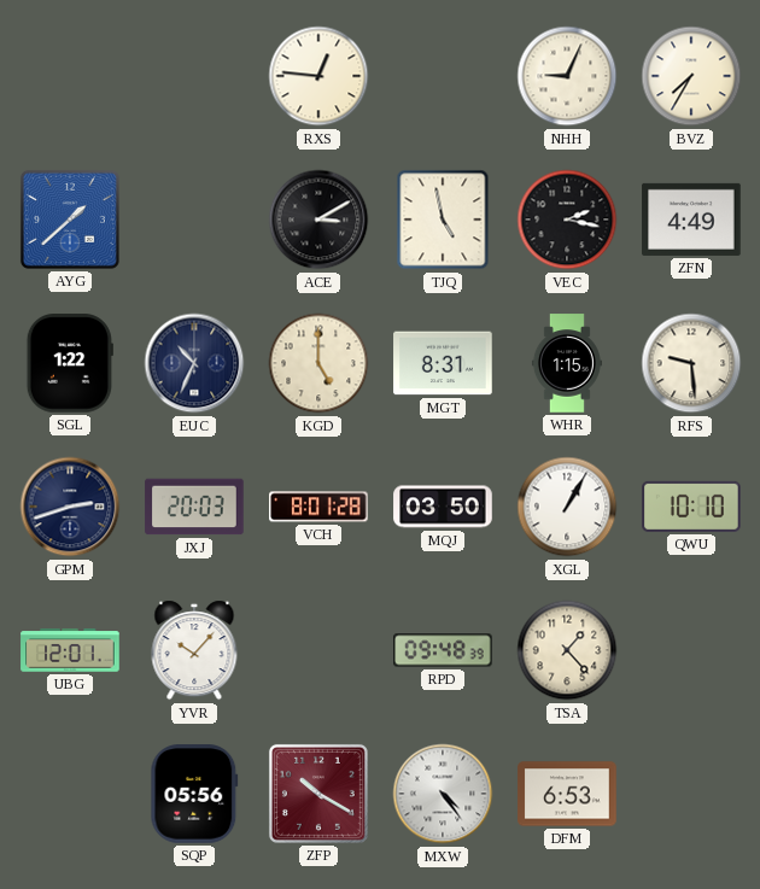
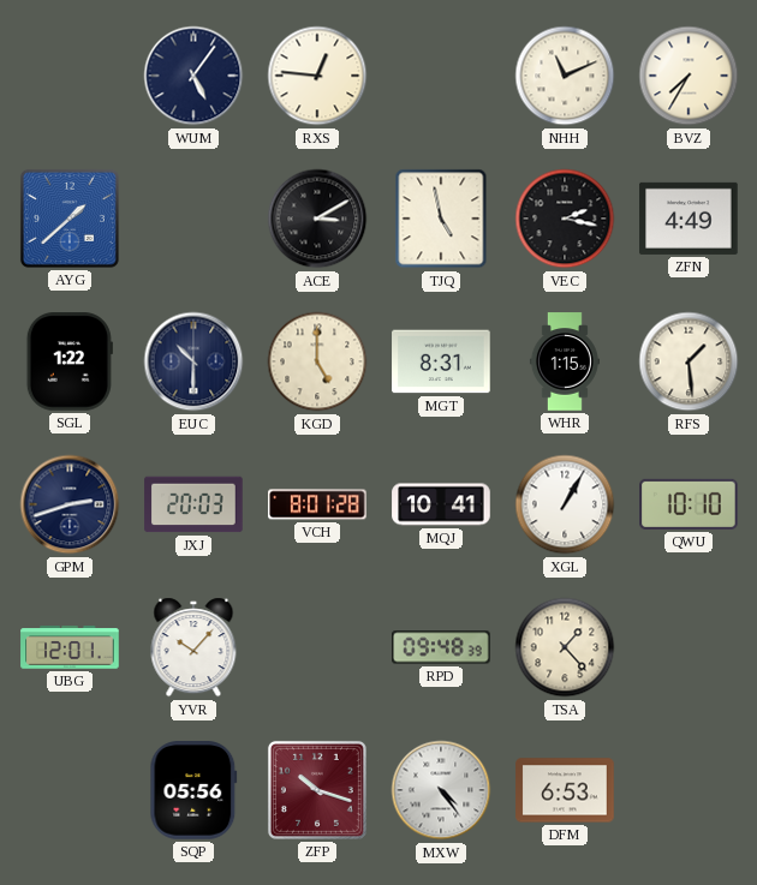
WUM: none -> 5:06 (193, 76)
NHH: 9:04 -> 11:11 (565, 76)
EUC: 10:34 -> 10:30 (193, 361)
RFS: 9:29 -> 1:29 (689, 361)
MQJ: 03:50 -> 10:41 (441, 504)
ZFP: 10:20 -> 10:18 (317, 790)
